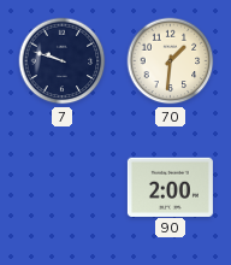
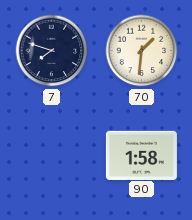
7: 9:48 -> 7:48 (52, 51)
90: 2:00 -> 1:58 (141, 155)
